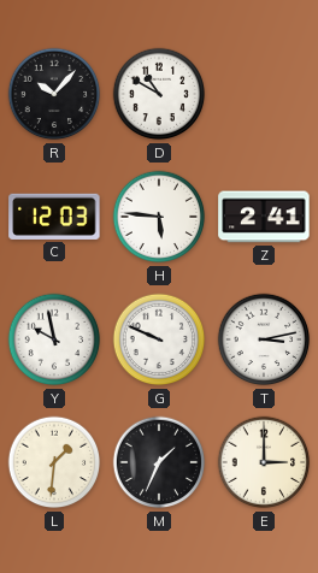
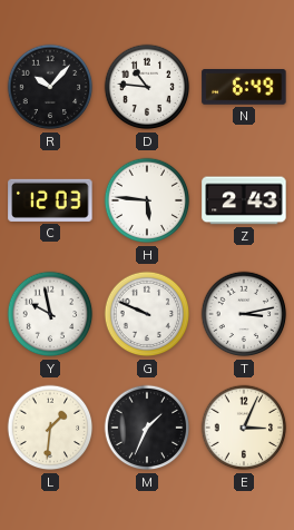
D: 10:50 -> 10:46 (147, 87)
N: none -> 6:49 (244, 88)
Z: 2:41 -> 2:43 (244, 200)
E: 3:00 -> 3:04 (244, 428)
